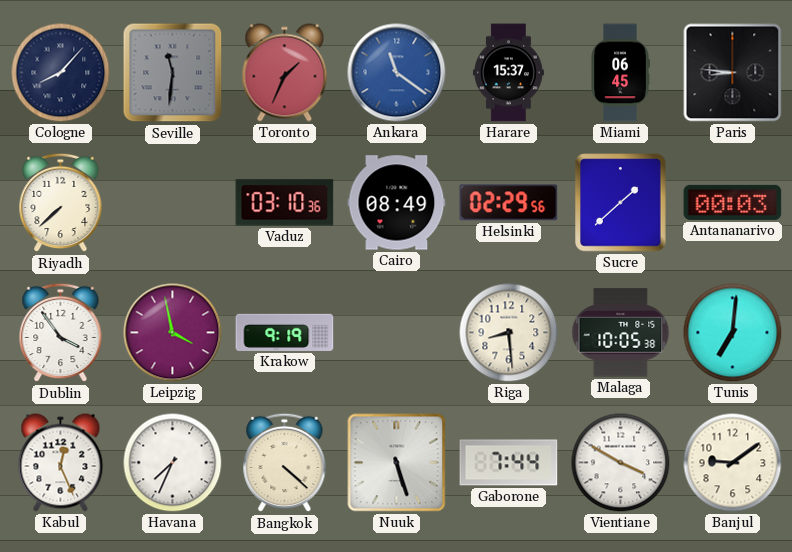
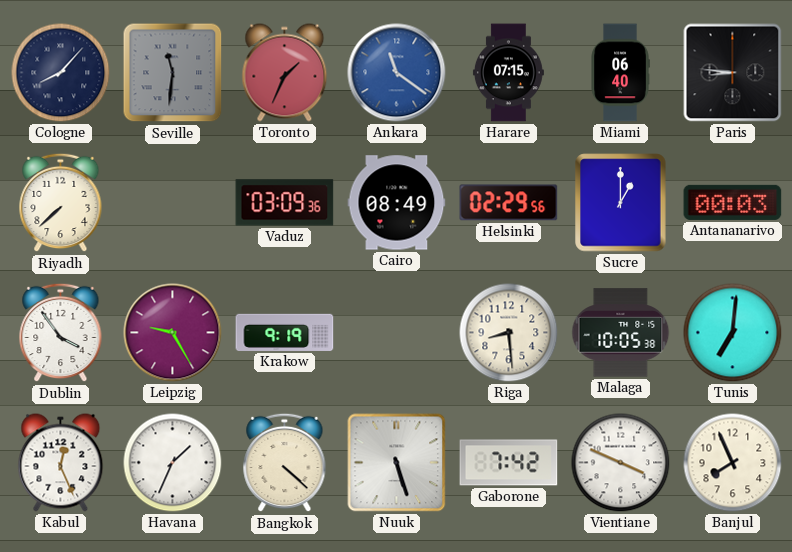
Harare: 15:37 -> 07:15 (508, 73)
Miami: 06:45 -> 06:40 (620, 73)
Vaduz: 03:10 -> 03:09 (285, 203)
Sucre: 1:38 -> 1:00 (621, 203)
Leipzig: 3:58 -> 9:25 (173, 333)
Havana: 7:34 -> 1:34 (173, 463)
Gaborone: 7:44 -> 7:42 (509, 463)
Vientiane: 3:50 -> 3:49 (621, 463)
Banjul: 9:09 -> 7:56 (733, 463)
